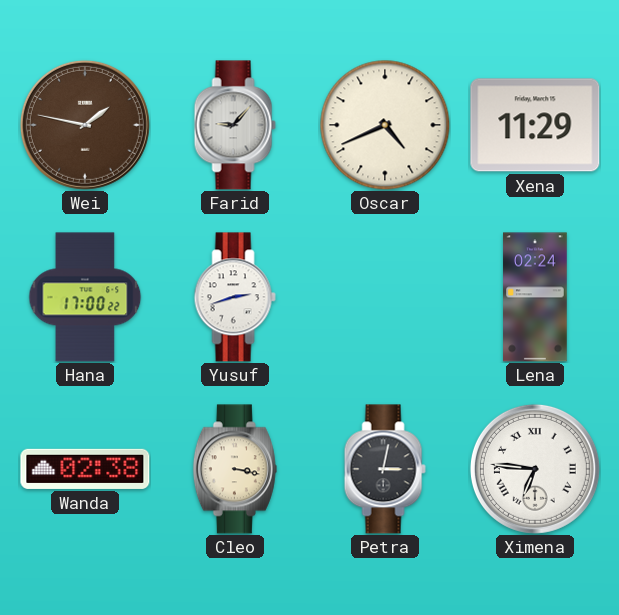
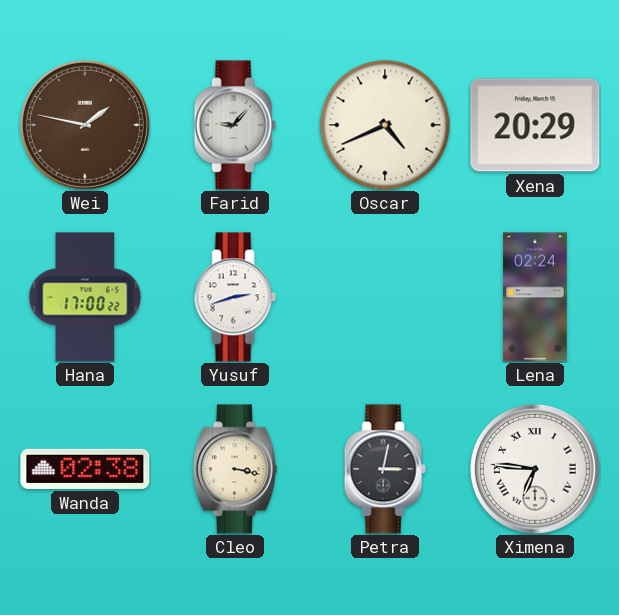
Xena: 11:29 -> 20:29 (535, 125)
